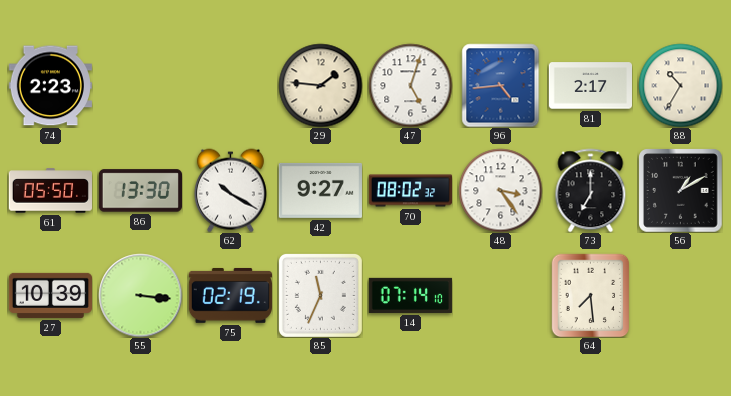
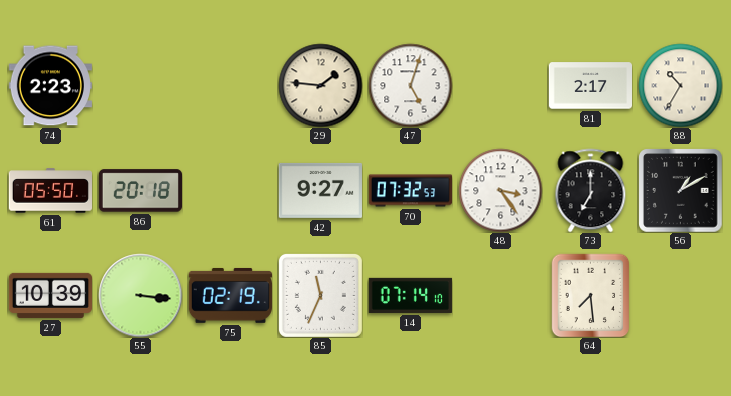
96: 4:44 -> none (501, 85)
86: 13:30 -> 20:18 (140, 191)
62: 10:20 -> none (230, 190)
70: 08:02 -> 07:32 (410, 191)
